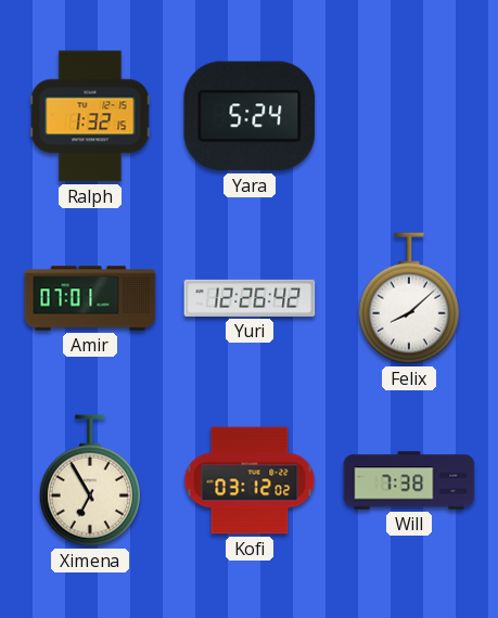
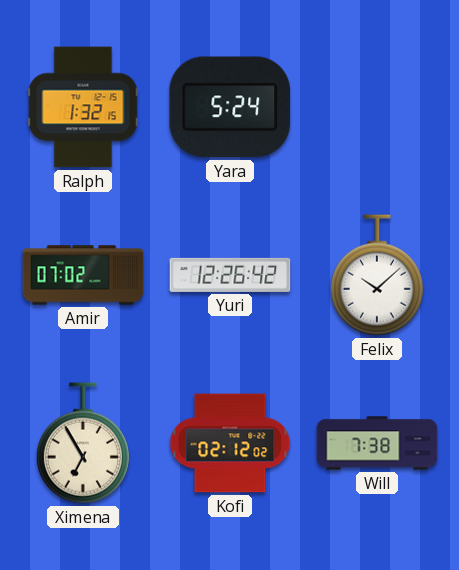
Amir: 07:01 -> 07:02 (83, 275)
Felix: 8:08 -> 10:08 (377, 275)
Kofi: 03:12 -> 02:12 (230, 443)
